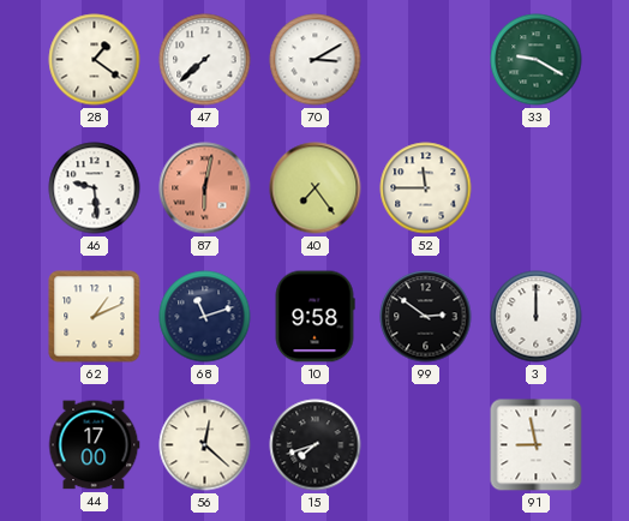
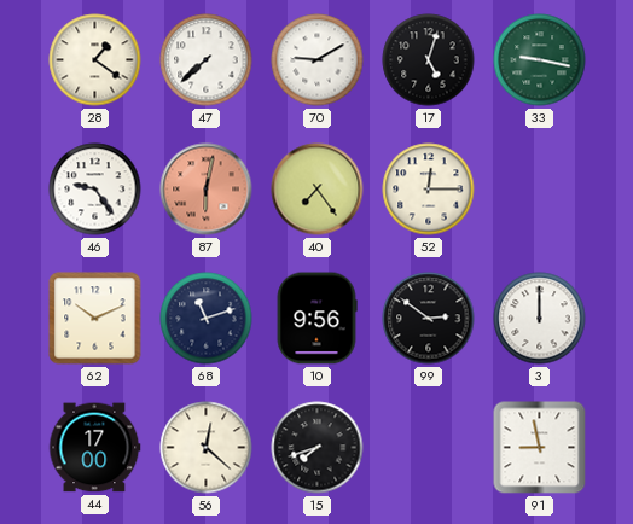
70: 3:10 -> 9:10 (318, 60)
17: none -> 5:03 (429, 60)
33: 9:20 -> 9:17 (540, 60)
46: 9:29 -> 9:24 (95, 190)
52: 11:45 -> 12:15 (429, 190)
62: 1:11 -> 10:11 (95, 319)
10: 9:58 -> 9:56 (316, 319)
